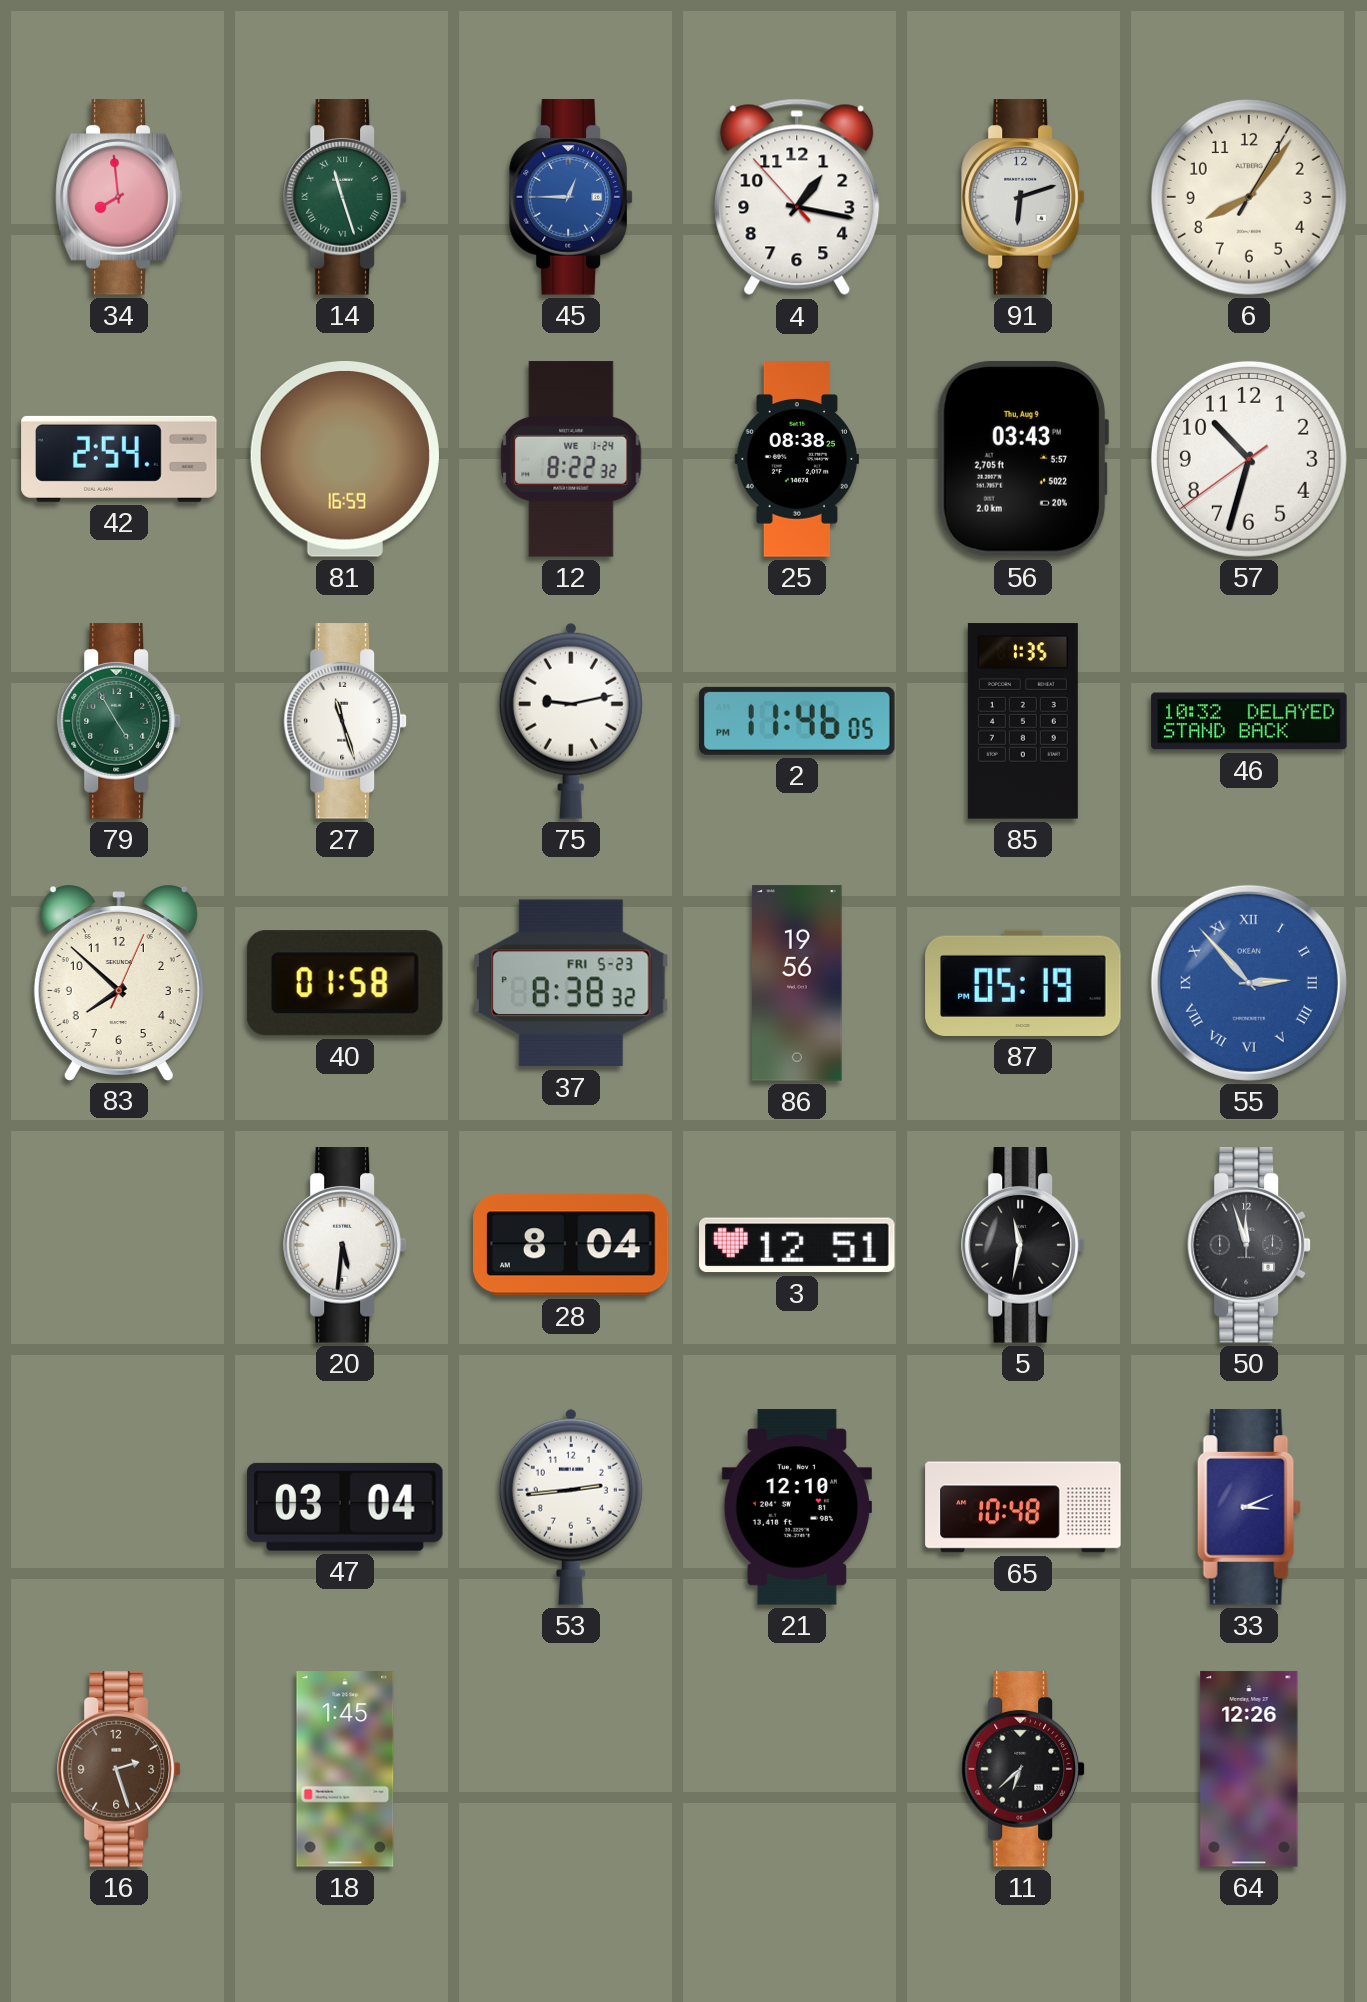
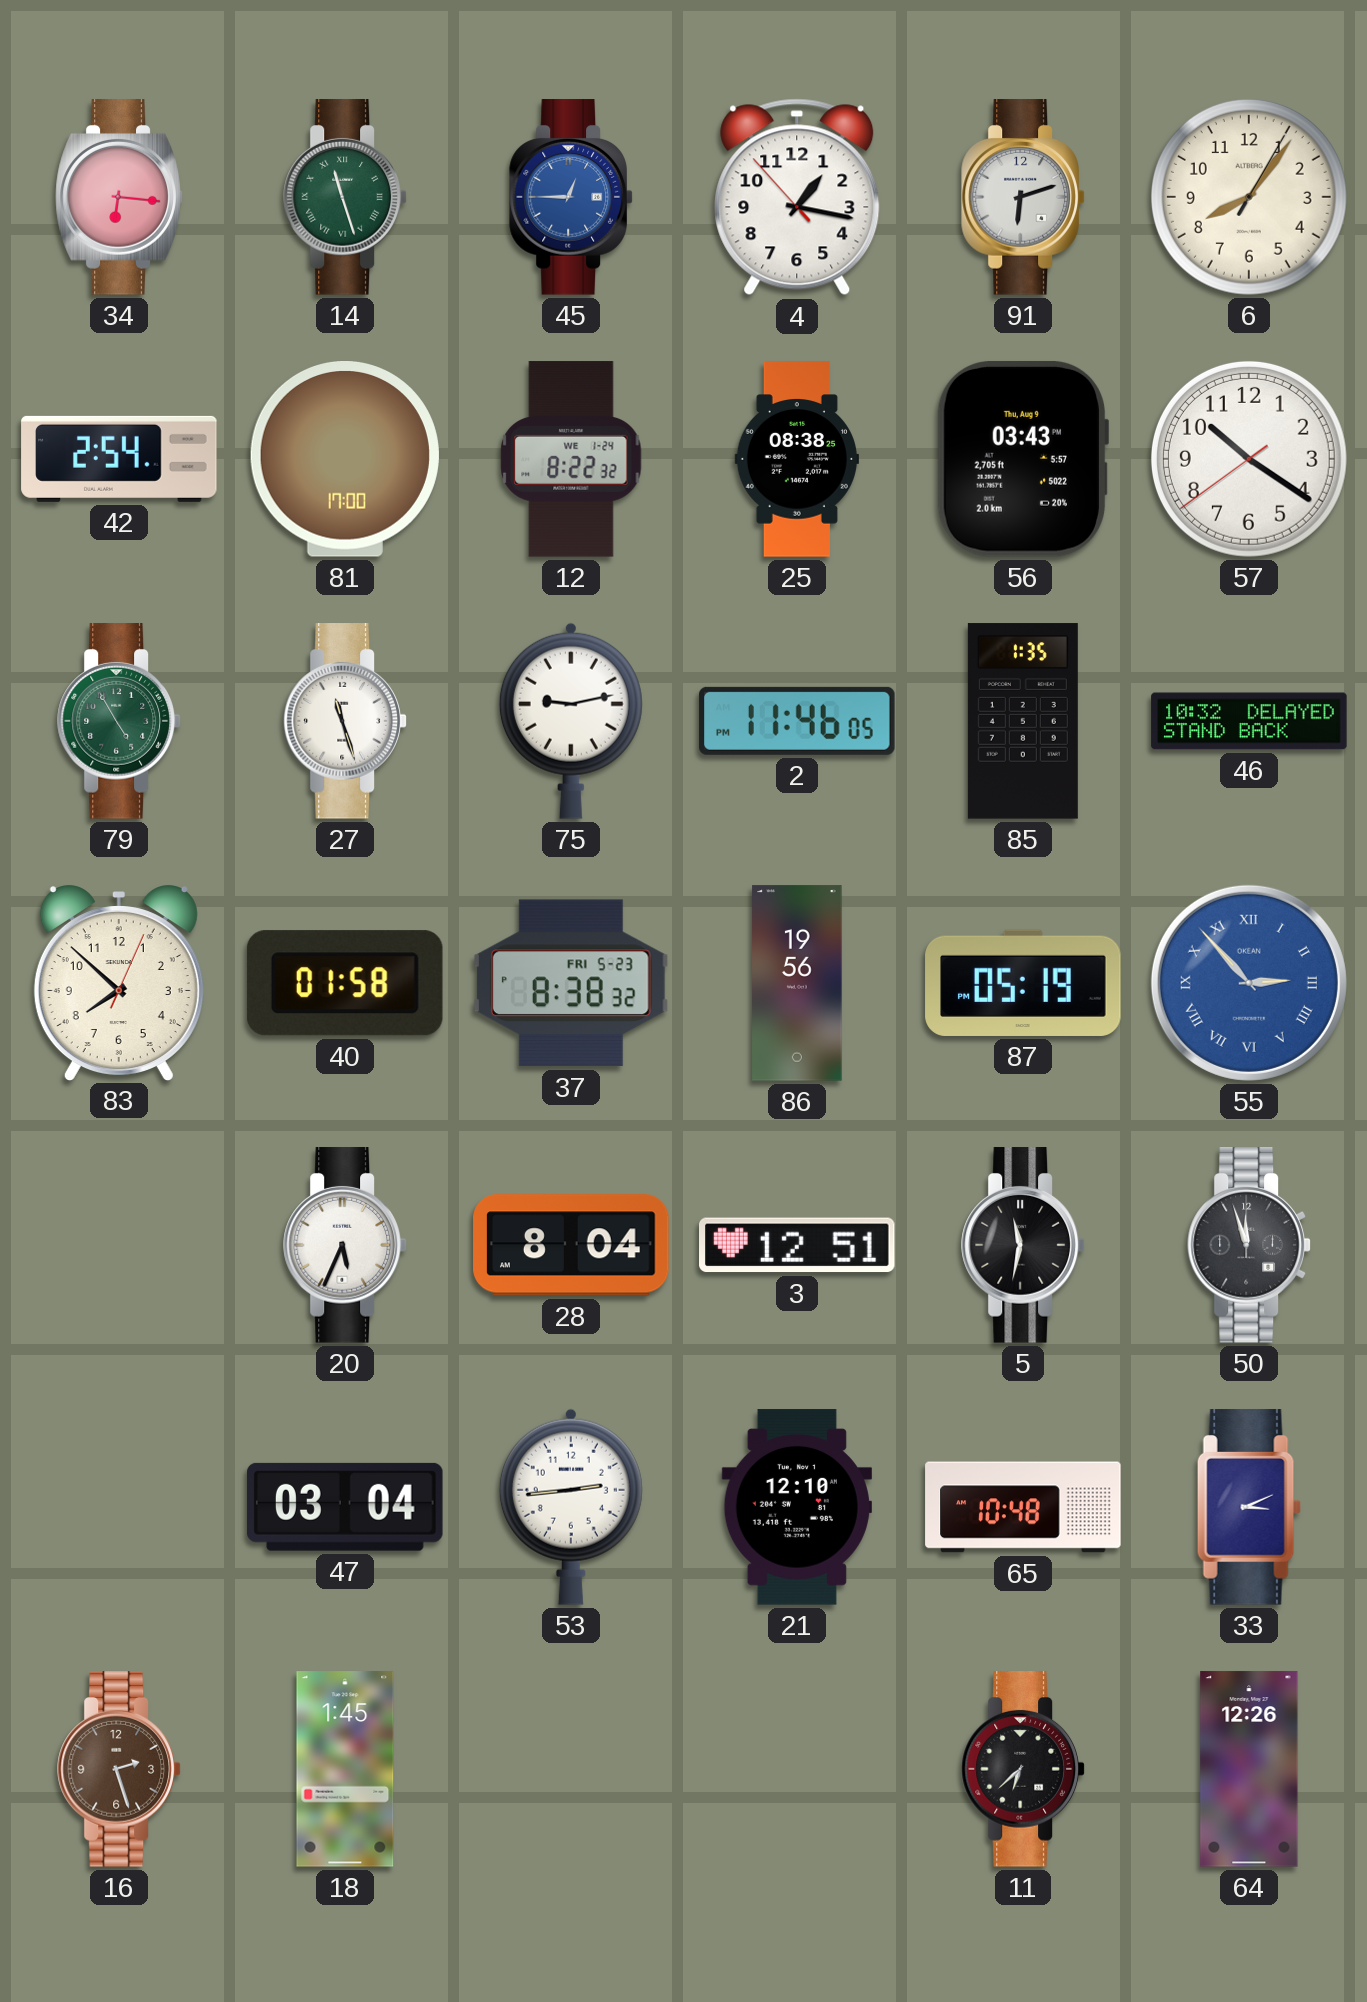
34: 7:59 -> 6:16 (119, 197)
81: 16:59 -> 17:00 (345, 460)
57: 10:32 -> 10:20 (1249, 459)
20: 5:31 -> 5:34 (345, 1245)
